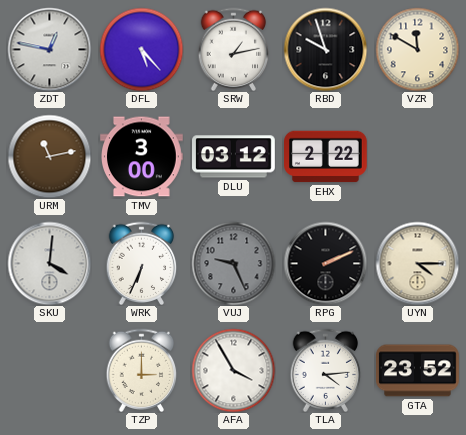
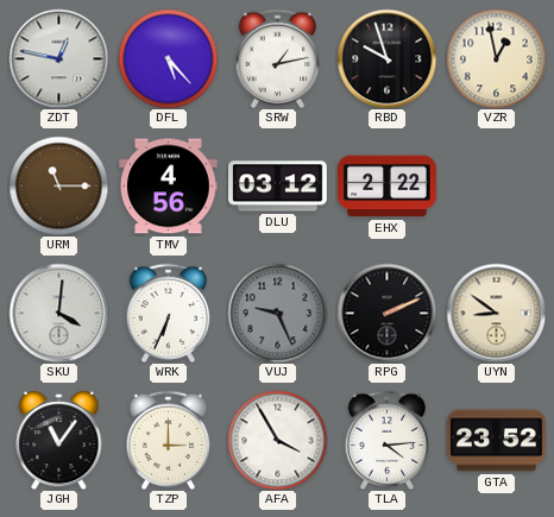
VZR: 11:50 -> 12:58 (496, 58)
URM: 11:13 -> 11:15 (58, 185)
TMV: 3:00 -> 4:56 (169, 187)
UYN: 4:15 -> 8:51 (496, 313)
JGH: none -> 11:06 (59, 440)
